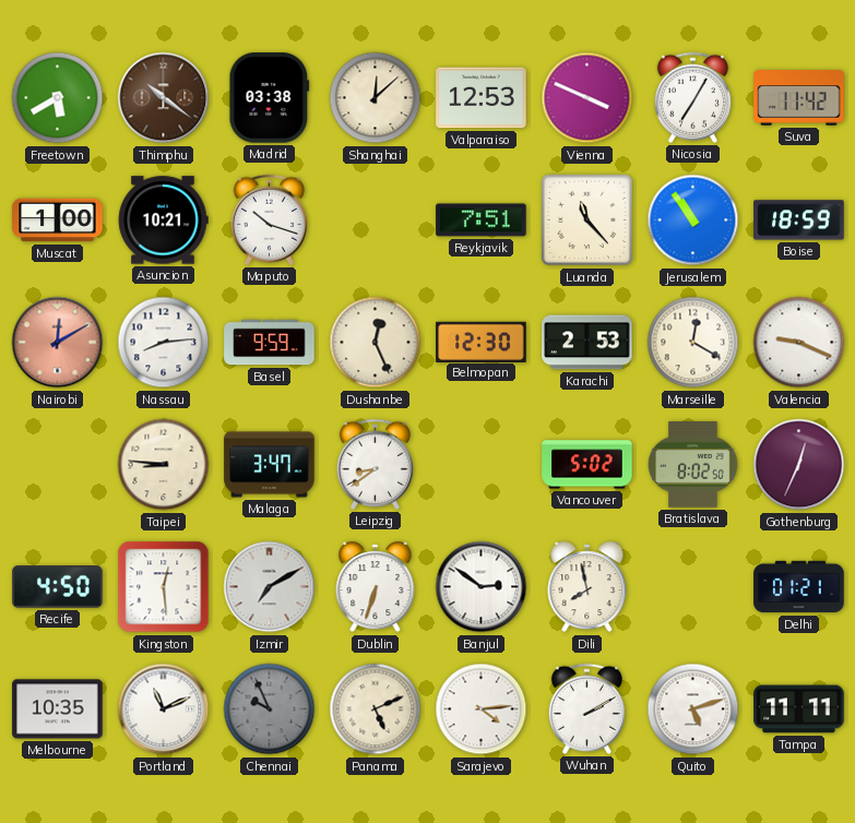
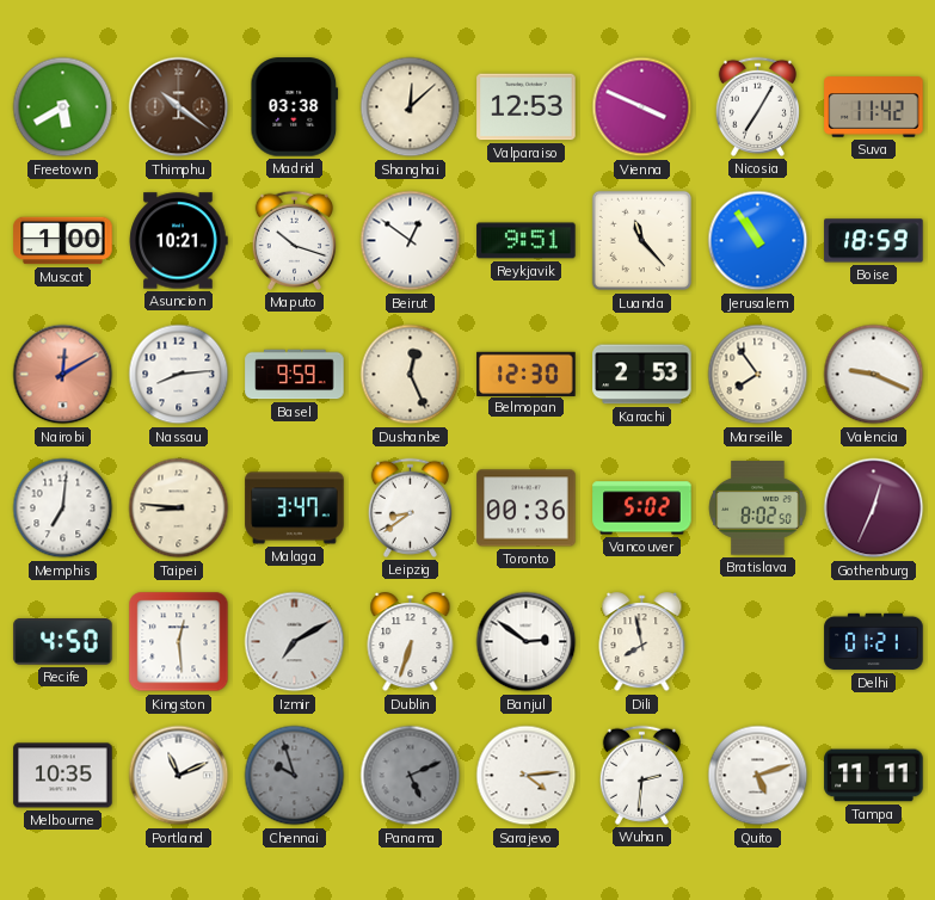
Beirut: none -> 12:51 (411, 241)
Reykjavik: 7:51 -> 9:51 (527, 241)
Marseille: 12:20 -> 7:54 (758, 375)
Memphis: none -> 7:01 (63, 508)
Toronto: none -> 00:36 (527, 508)
Chennai: 9:56 -> 9:57 (295, 776)
Panama dial: cream -> grey (411, 776)
Wuhan: 2:10 -> 2:31 (641, 775)
